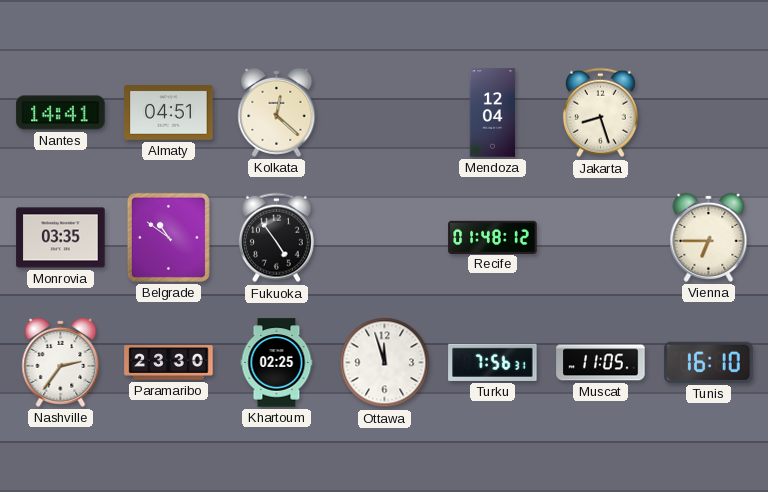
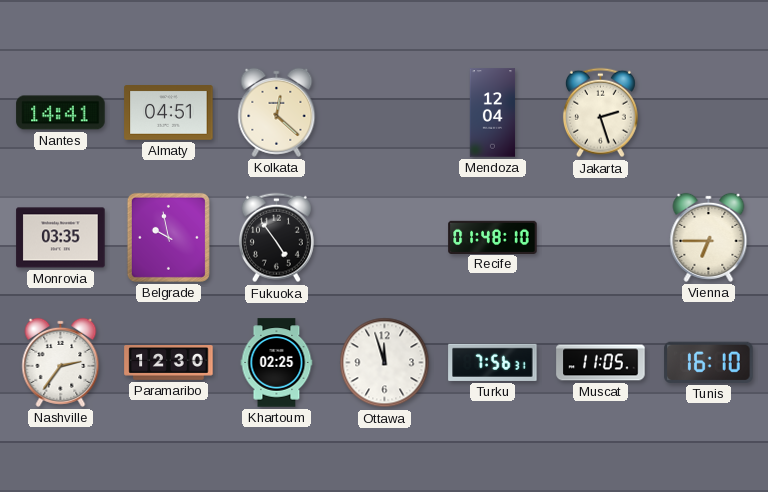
Jakarta: 8:27 -> 2:27 (600, 113)
Belgrade: 10:51 -> 9:58 (168, 237)
Recife: 01:48:12 -> 01:48:10 (493, 237)
Paramaribo: 23:30 -> 12:30 (169, 363)
